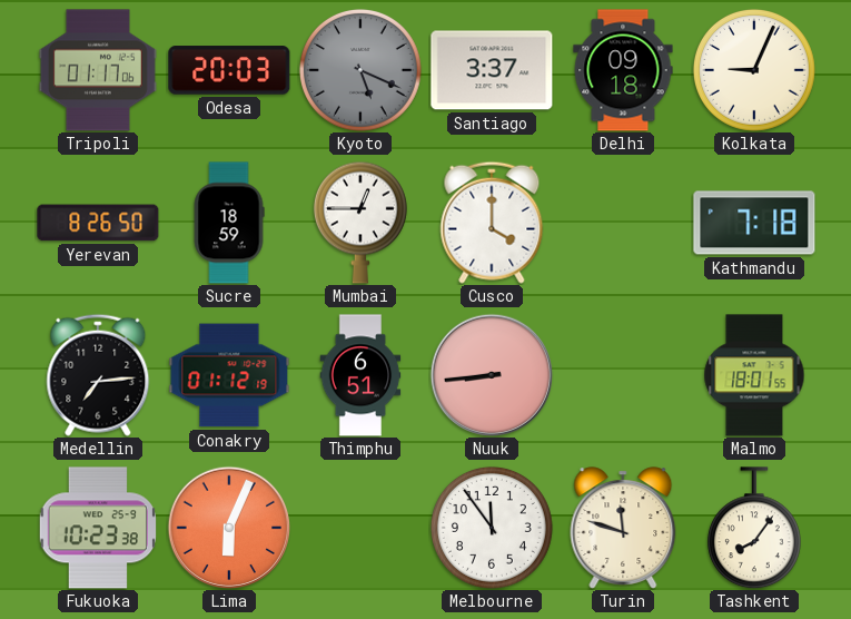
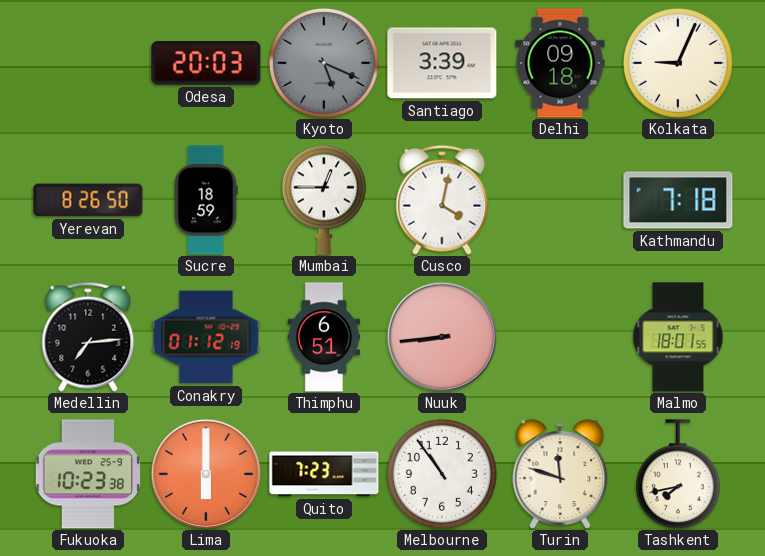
Tripoli: 01:17 -> none (98, 70)
Santiago: 3:37 -> 3:39 (442, 63)
Cusco: 4:00 -> 4:02 (442, 200)
Lima: 6:04 -> 6:00 (205, 473)
Quito: none -> 7:23 (324, 474)
Melbourne: 11:54 -> 10:54 (442, 474)
Tashkent: 8:06 -> 7:43 (678, 474)
